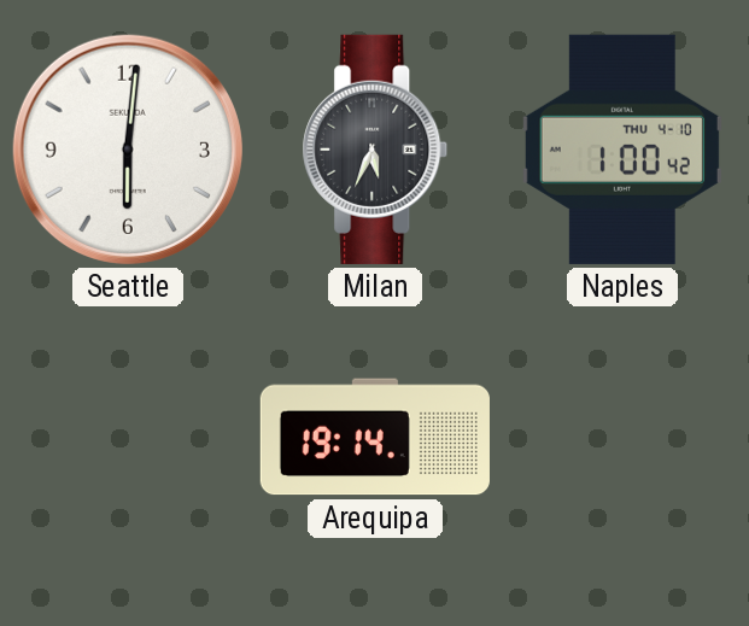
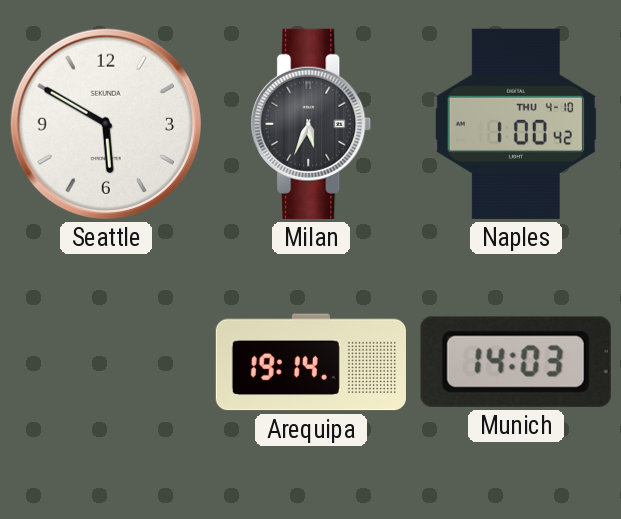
Seattle: 6:01 -> 5:50 (106, 124)
Munich: none -> 14:03 (516, 362)
